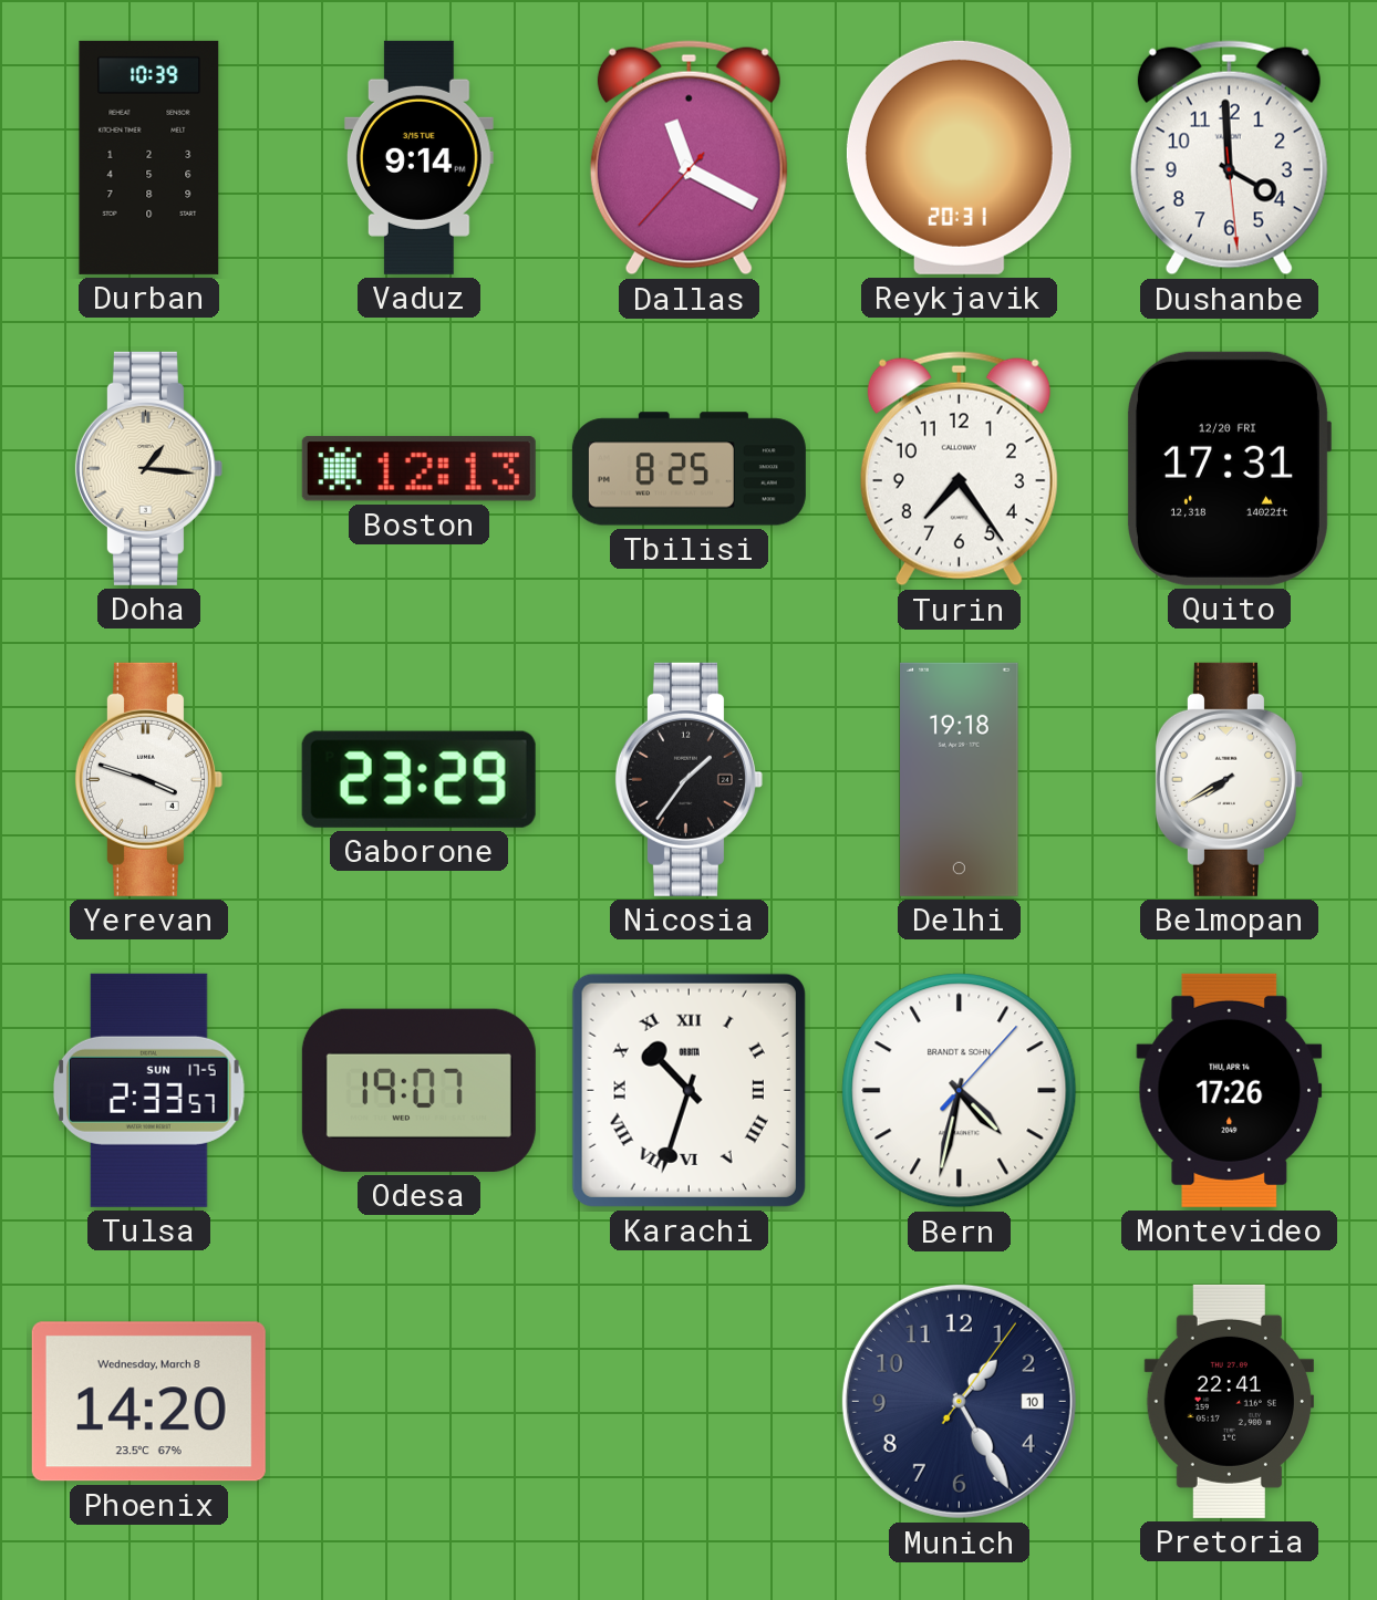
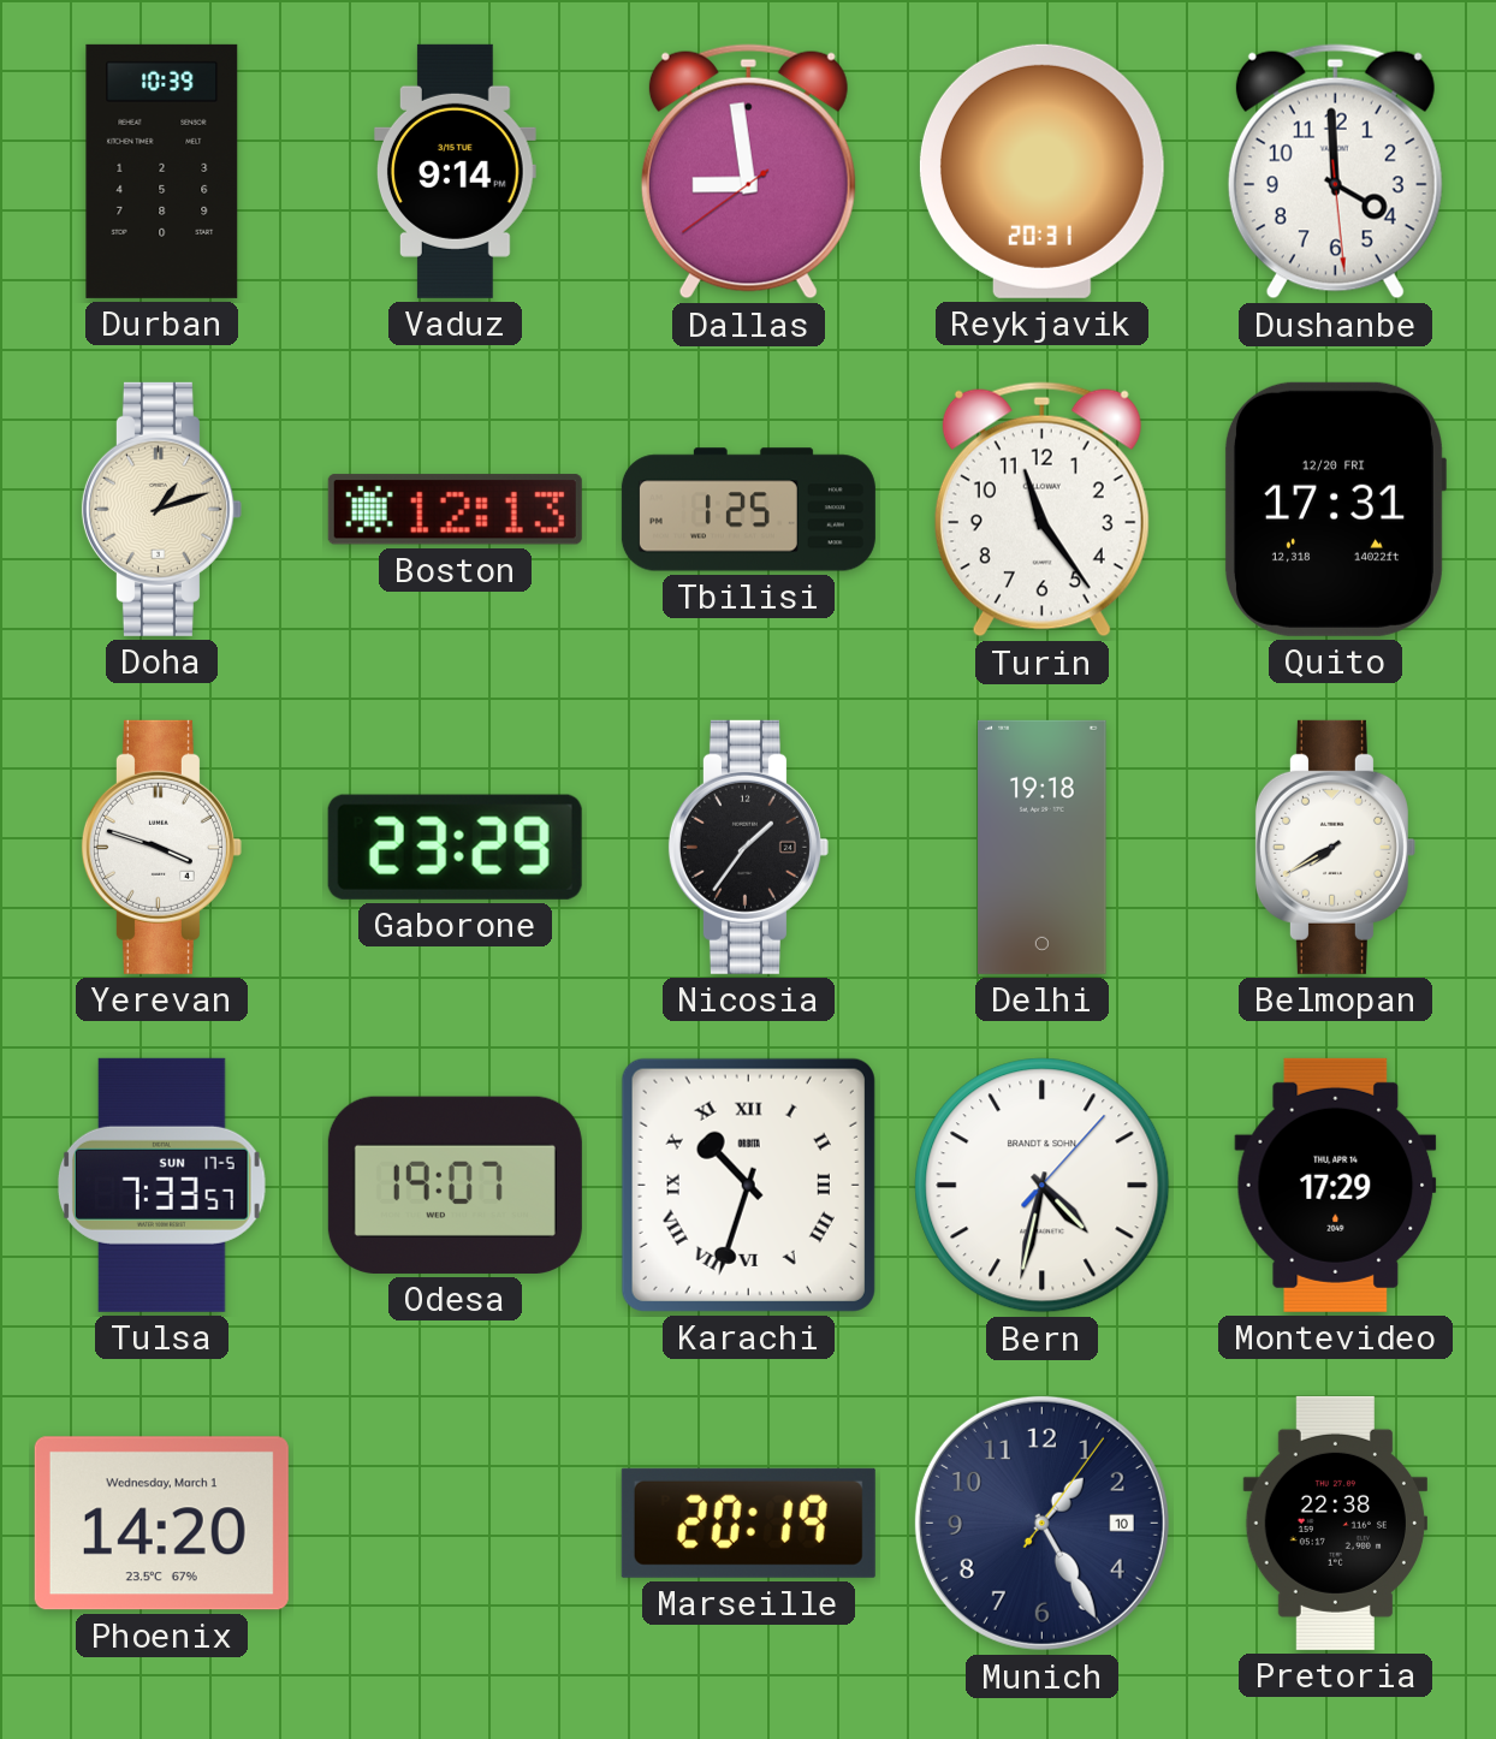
Dallas: 11:19 -> 8:58 (748, 172)
Doha: 1:16 -> 1:12 (161, 509)
Tbilisi: 8:25 -> 1:25 (748, 510)
Turin: 7:24 -> 11:24 (1041, 510)
Tulsa: 2:33 -> 7:33 (161, 1185)
Montevideo: 17:26 -> 17:29 (1336, 1185)
Phoenix date: Wednesday, March 8 -> Wednesday, March 1 (161, 1524)
Marseille: none -> 20:19 (748, 1523)
Pretoria: 22:41 -> 22:38 (1335, 1523)
